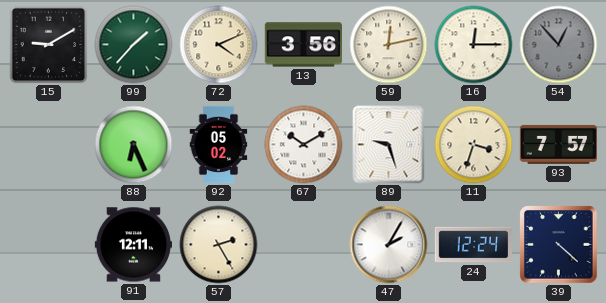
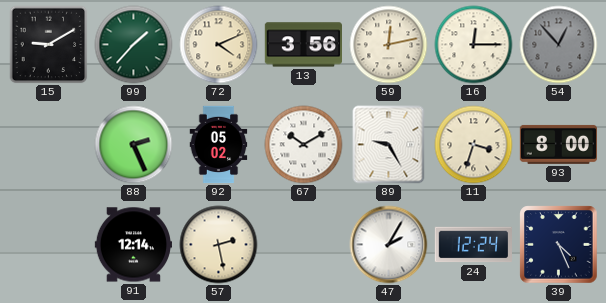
88: 6:26 -> 2:26 (134, 145)
89: 9:27 -> 9:25 (389, 145)
93: 7:57 -> 8:00 (558, 144)
91: 12:11 -> 12:14 (133, 245)
57: 2:25 -> 2:28 (219, 245)
39: 4:22 -> 4:26 (559, 245)
